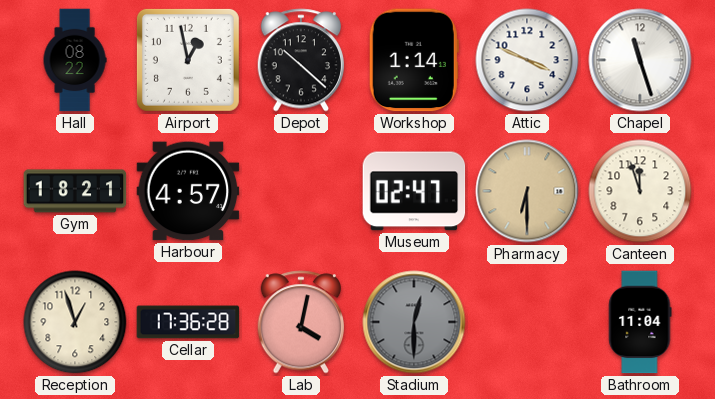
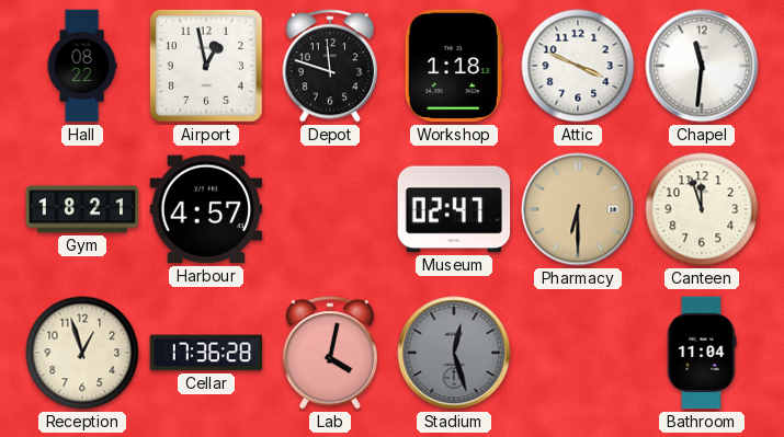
Depot: 10:22 -> 11:48 (330, 66)
Workshop: 1:14 -> 1:18 (454, 66)
Chapel: 11:27 -> 11:31 (702, 66)
Stadium: 12:30 -> 12:27 (454, 353)
